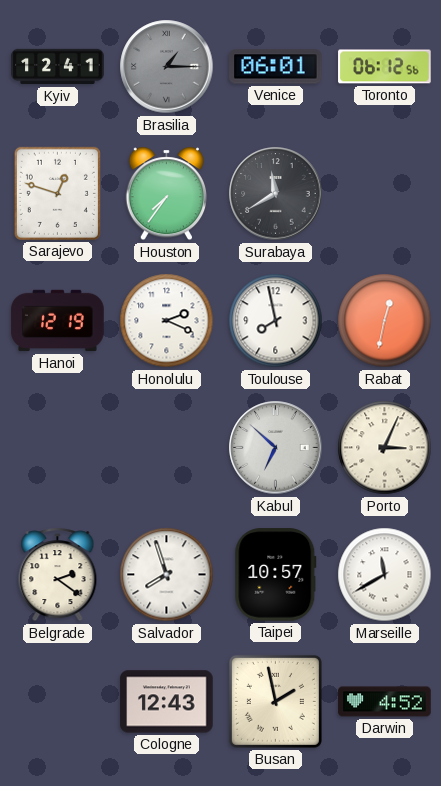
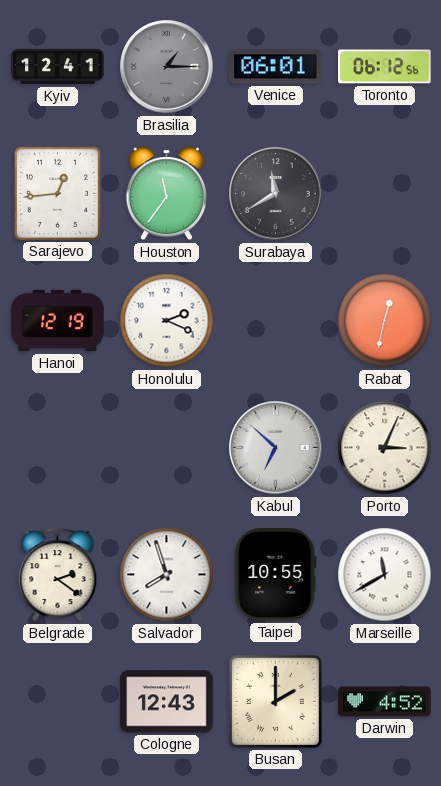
Sarajevo: 12:48 -> 12:44 (57, 193)
Houston: 7:36 -> 11:36 (166, 194)
Toulouse: 7:58 -> none (276, 321)
Taipei: 10:57 -> 10:55 (276, 575)
Busan: 1:58 -> 2:00 (275, 701)
